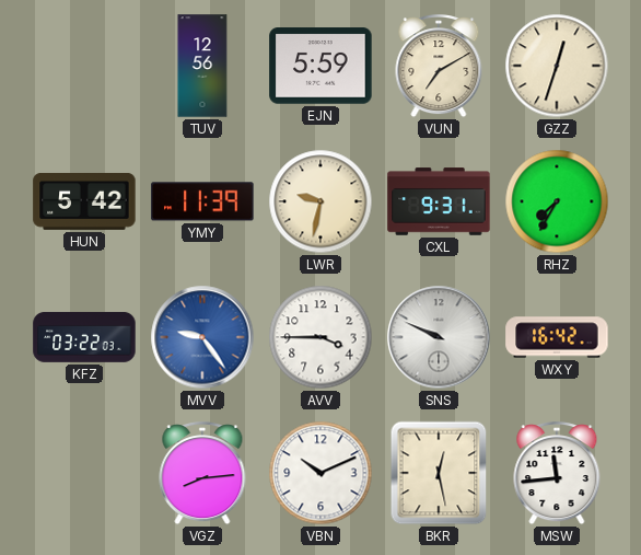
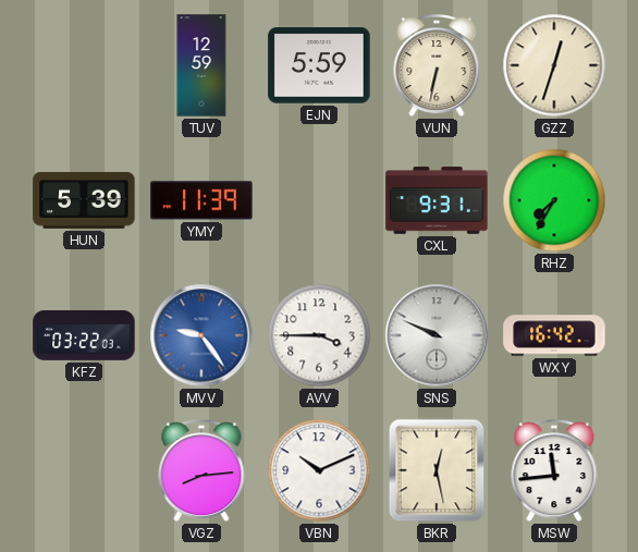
TUV: 12:56 -> 12:59 (201, 65)
VUN: 7:10 -> 6:32 (437, 66)
HUN: 5:42 -> 5:39 (84, 200)
LWR: 9:32 -> none (320, 201)
